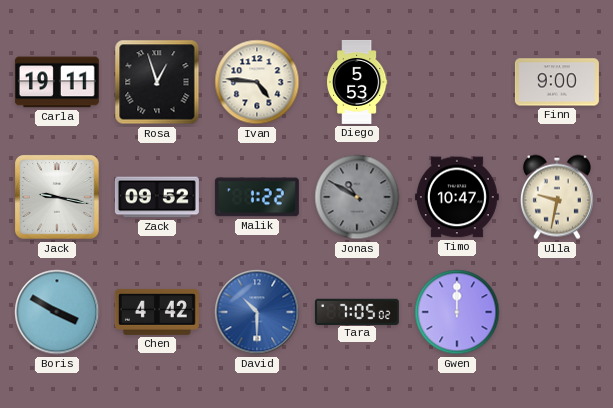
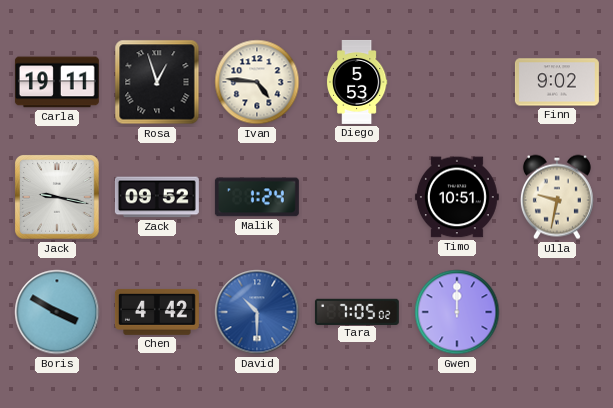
Finn: 9:00 -> 9:02 (557, 82)
Malik: 1:22 -> 1:24 (257, 197)
Jonas: 10:50 -> none (357, 197)
Timo: 10:47 -> 10:51 (457, 197)
